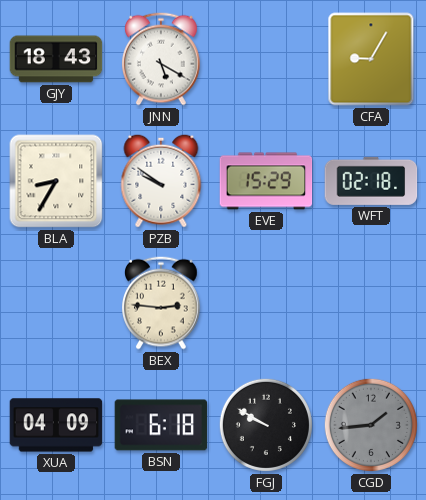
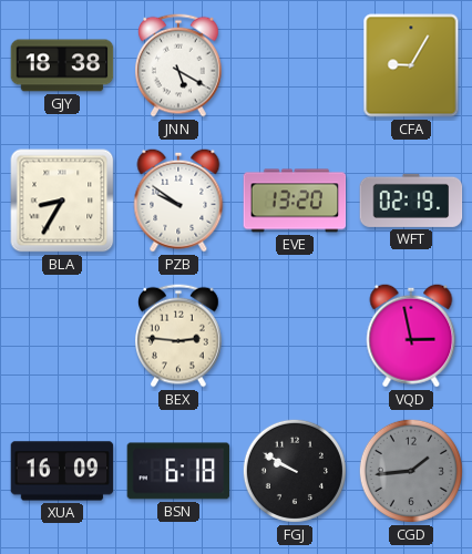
GJY: 18:43 -> 18:38 (62, 65)
EVE: 15:29 -> 13:20 (295, 201)
WFT: 02:18 -> 02:19 (411, 201)
VQD: none -> 2:58 (411, 336)
XUA: 04:09 -> 16:09 (62, 471)
